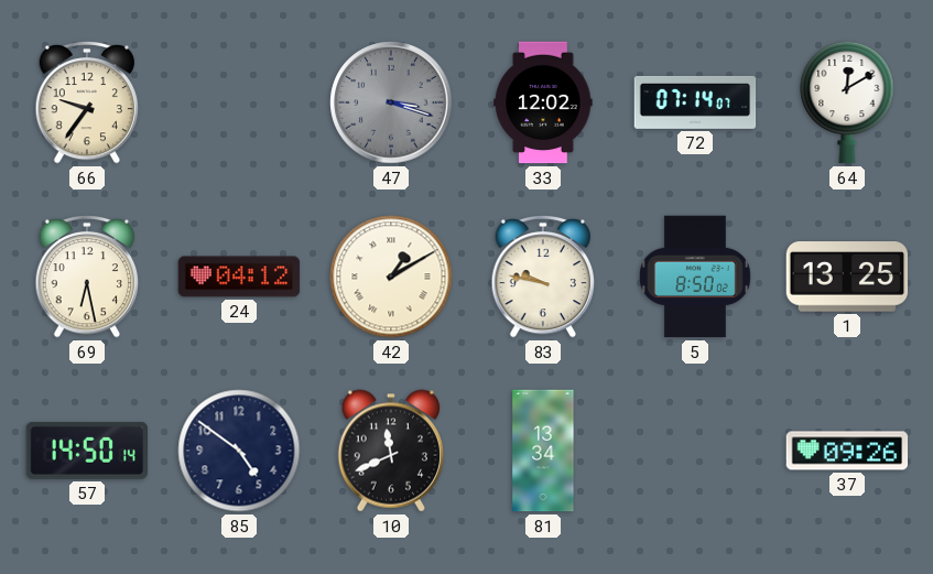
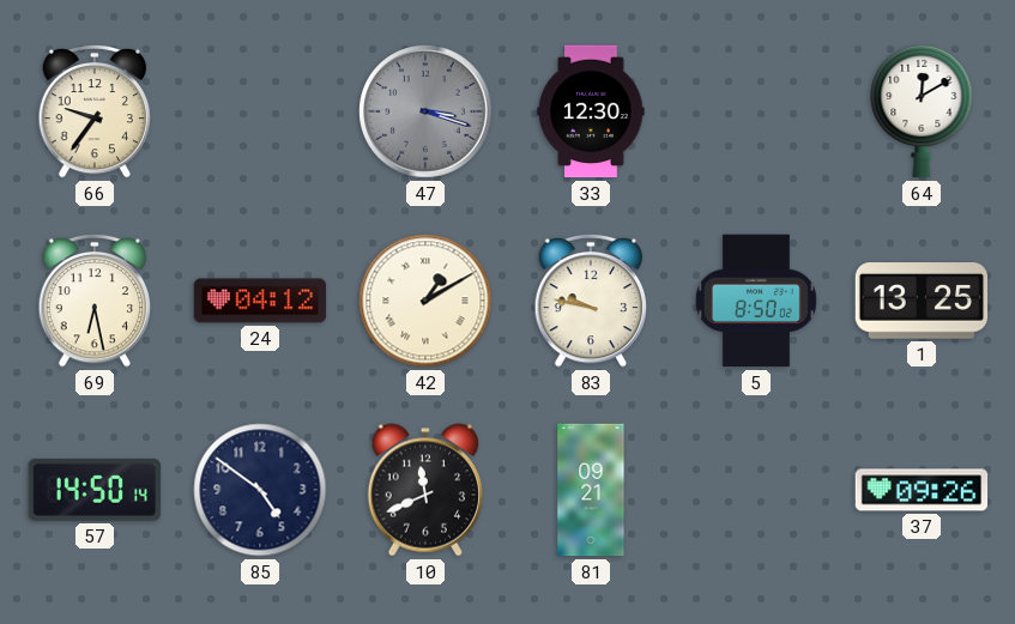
33: 12:02 -> 12:30 (591, 111)
72: 07:14 -> none (695, 102)
81: 13:34 -> 09:21 (591, 490)
